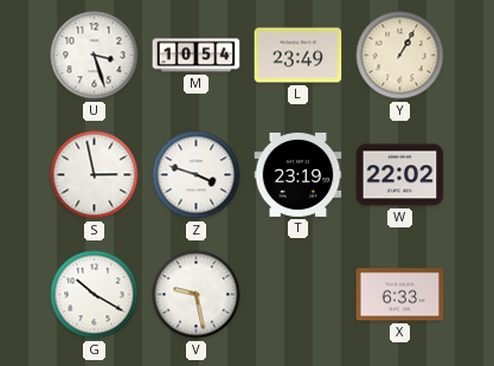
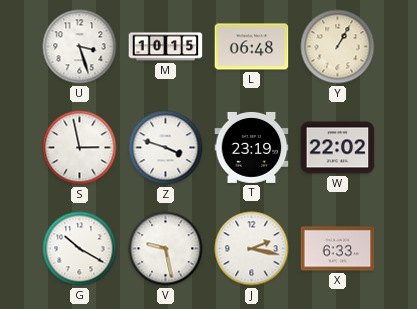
M: 10:54 -> 10:15 (166, 47)
L: 23:49 -> 06:48 (252, 47)
J: none -> 2:17 (252, 249)
